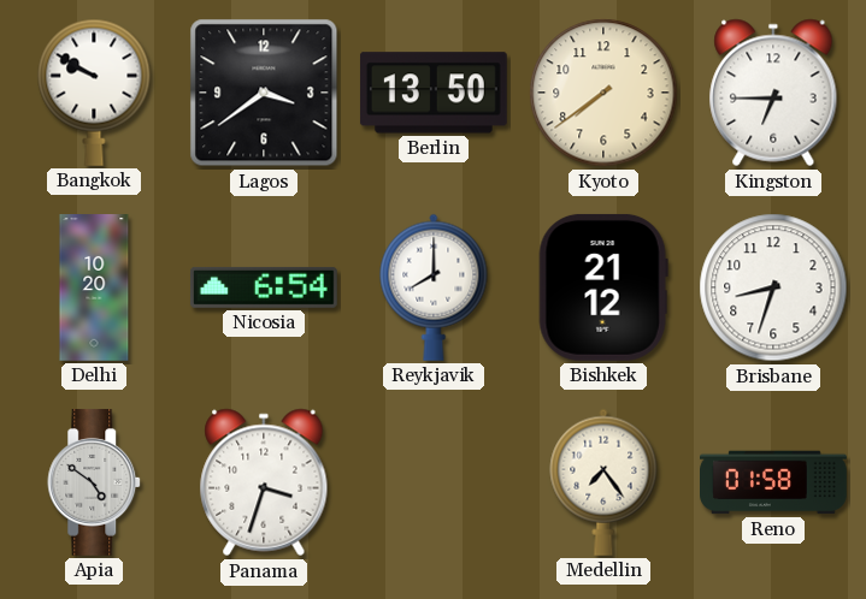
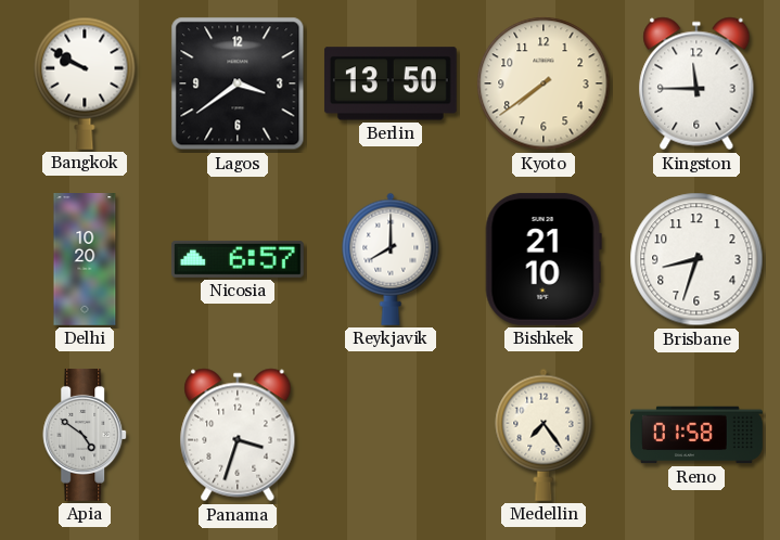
Kingston: 6:45 -> 11:45 (696, 83)
Nicosia: 6:54 -> 6:57 (238, 259)
Bishkek: 21:12 -> 21:10 (544, 259)
